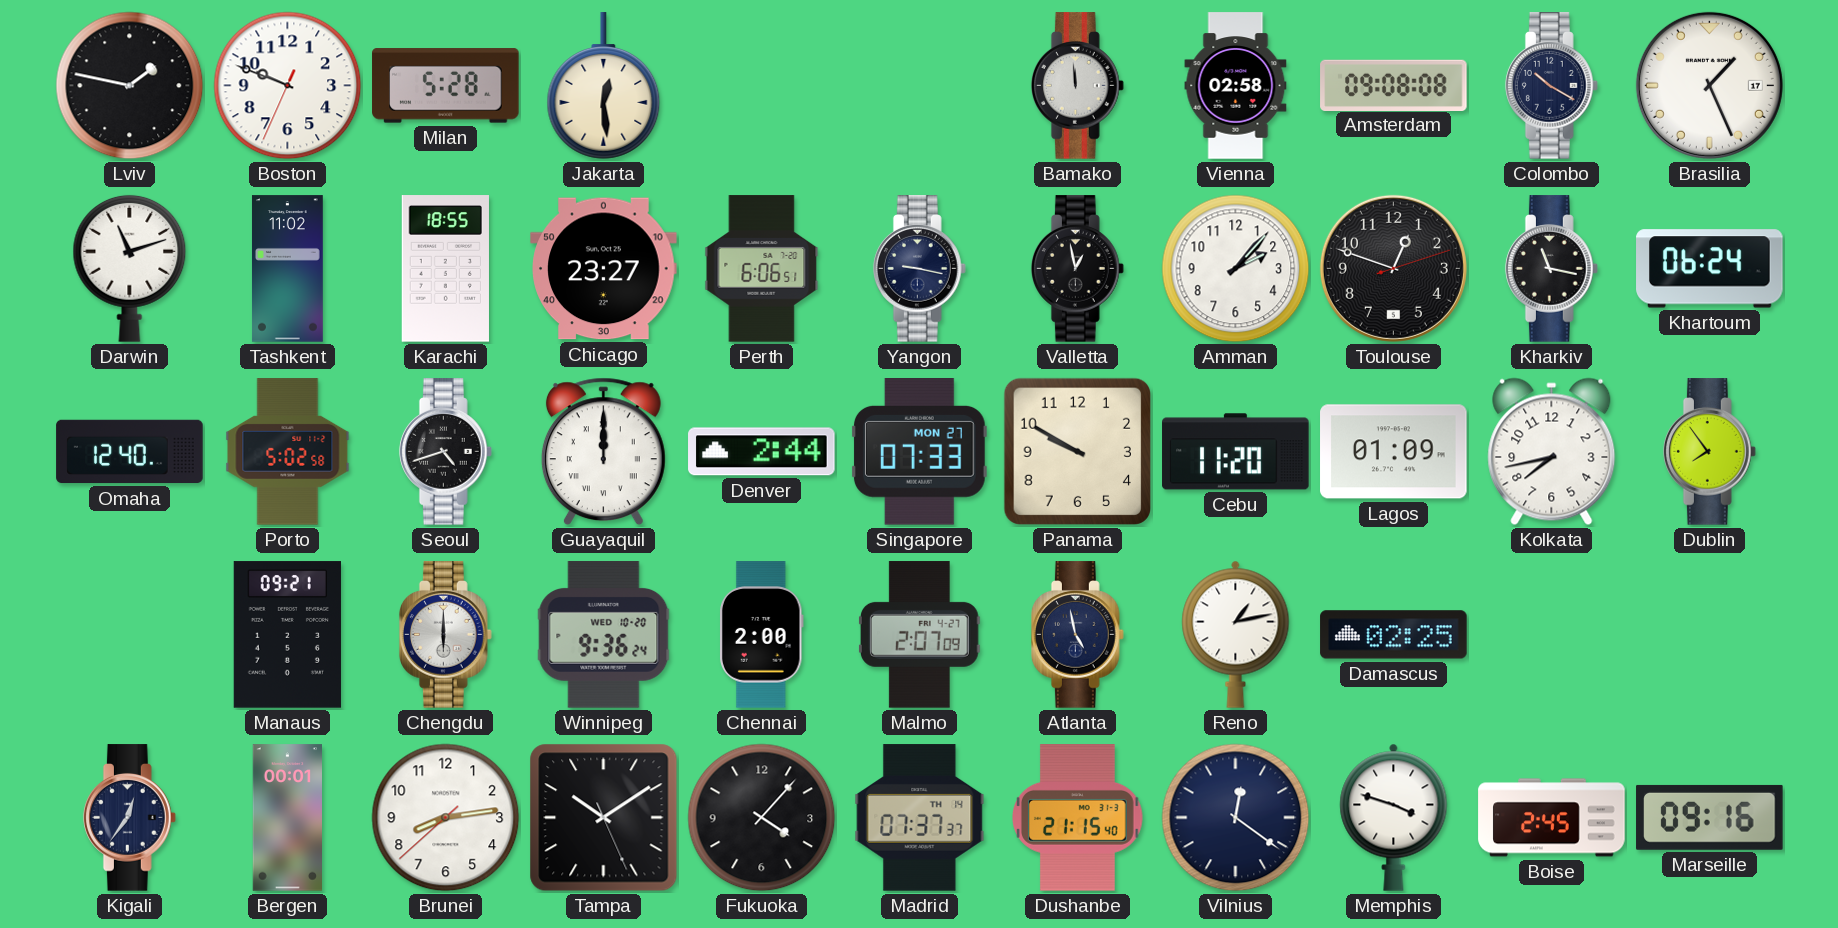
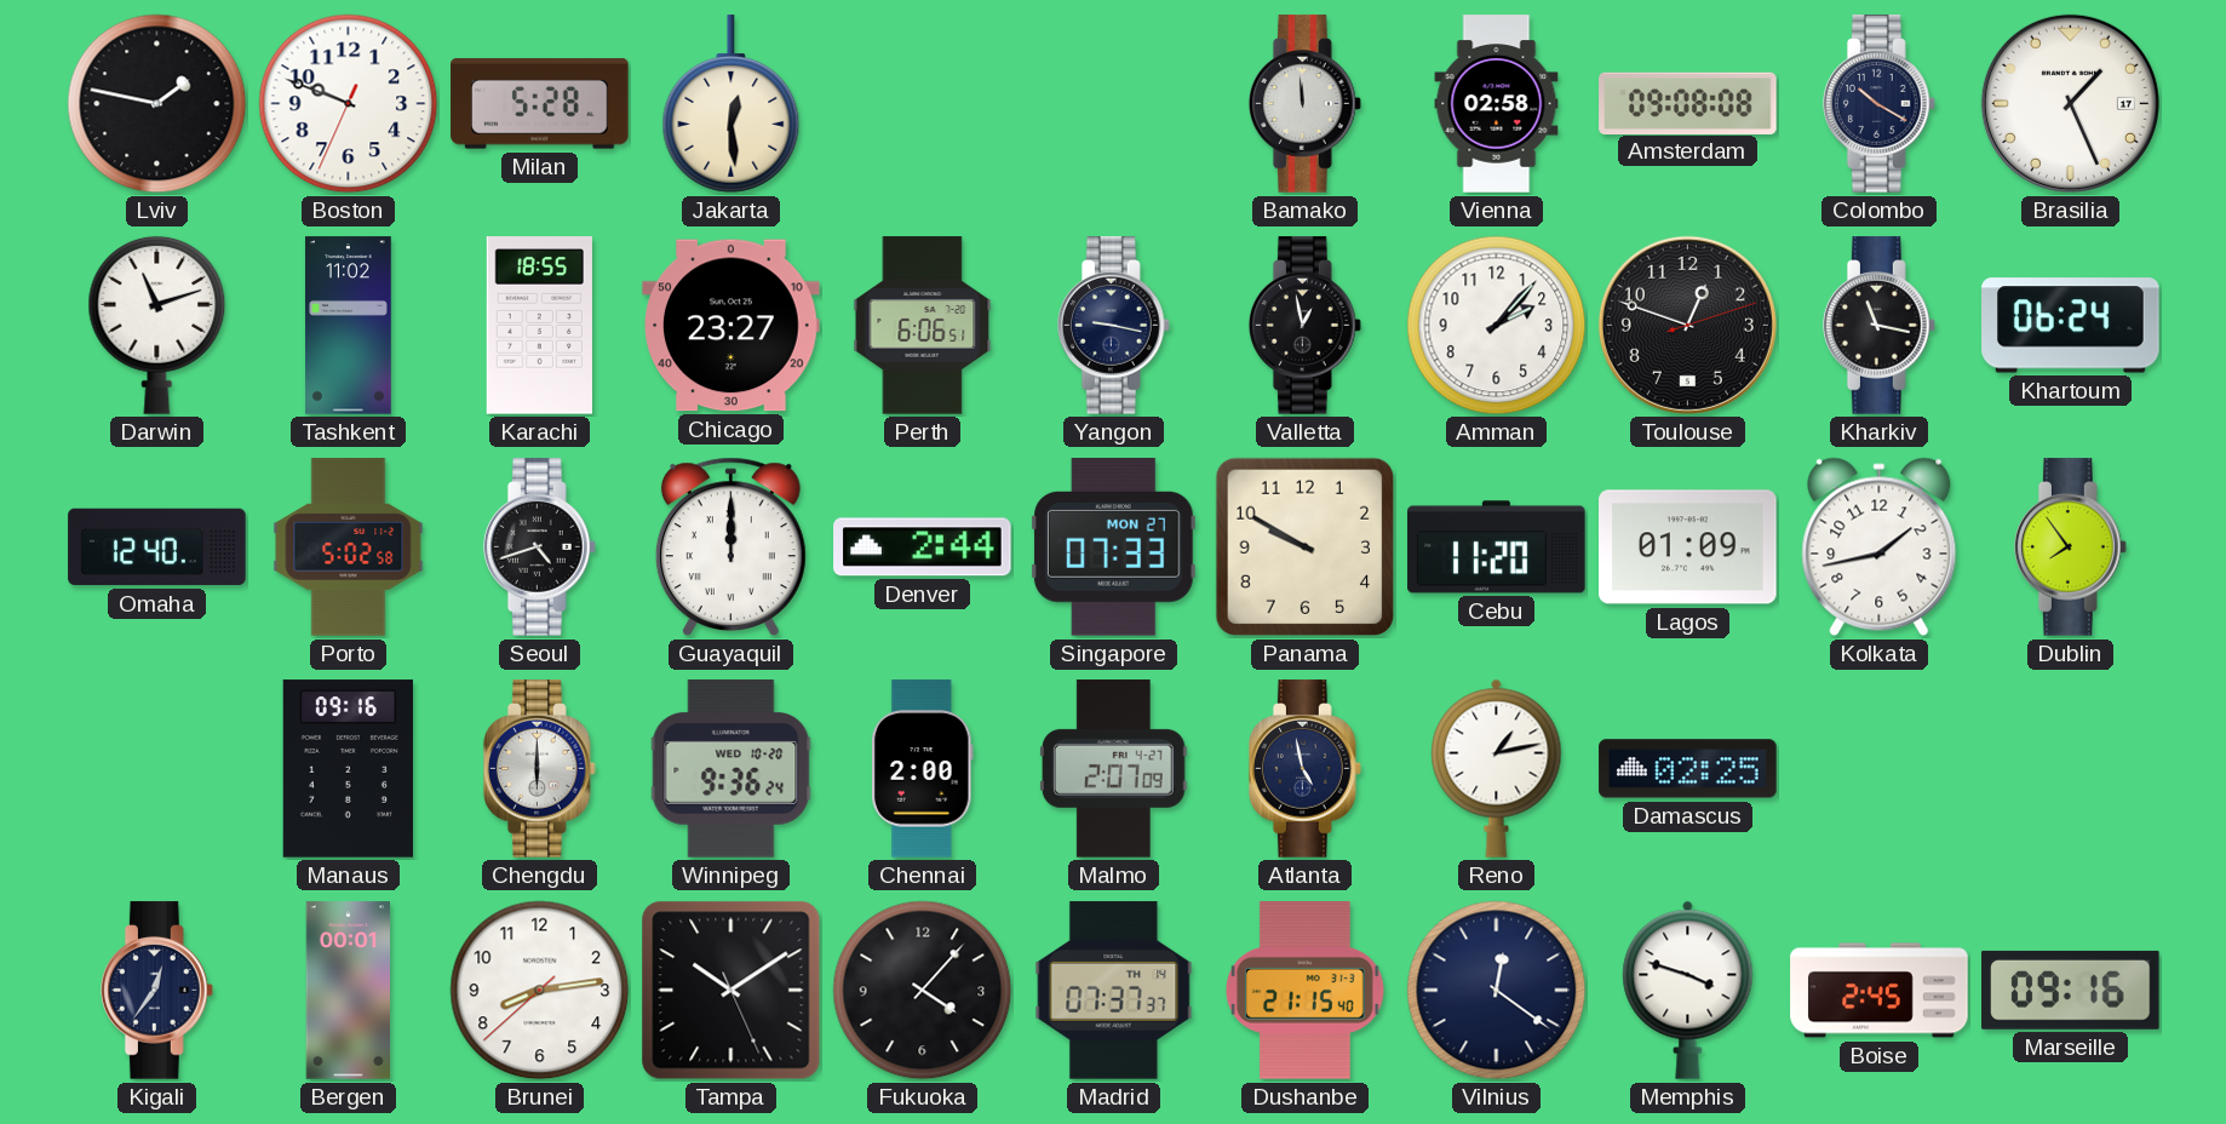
Kolkata: 7:43 -> 1:43 (1880, 547)
Manaus: 09:21 -> 09:16 (348, 769)
